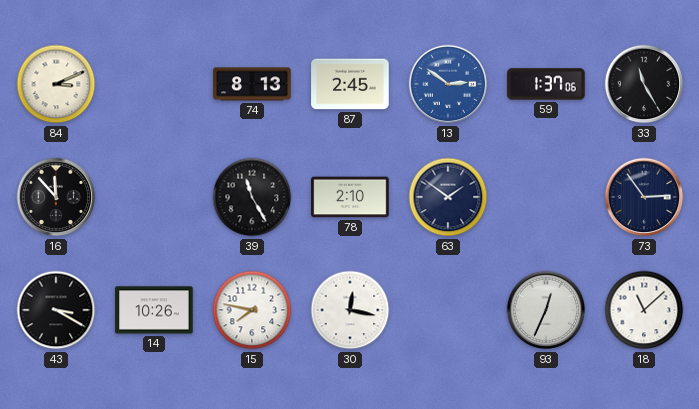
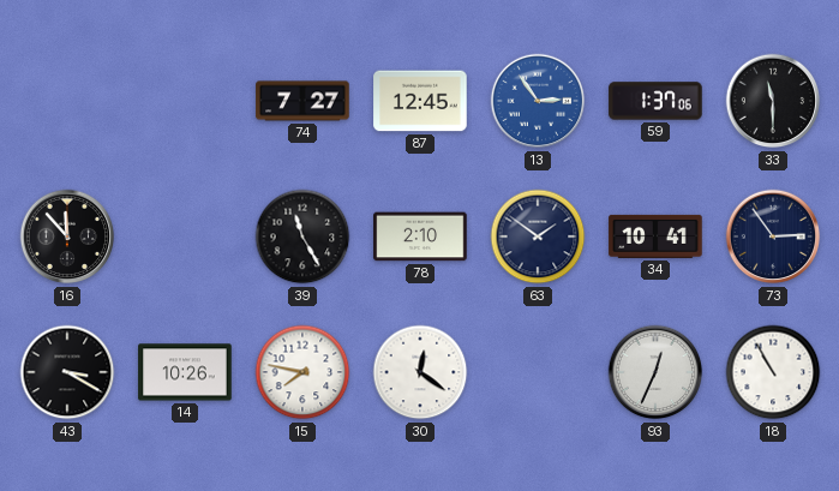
84: 3:11 -> none (56, 84)
74: 8:13 -> 7:27 (302, 101)
87: 2:45 -> 12:45 (420, 101)
13: 2:51 -> 2:54 (538, 101)
33: 11:25 -> 11:30 (773, 101)
34: none -> 10:41 (655, 236)
30: 12:17 -> 12:21 (420, 372)
18: 11:08 -> 10:55 (773, 372)
